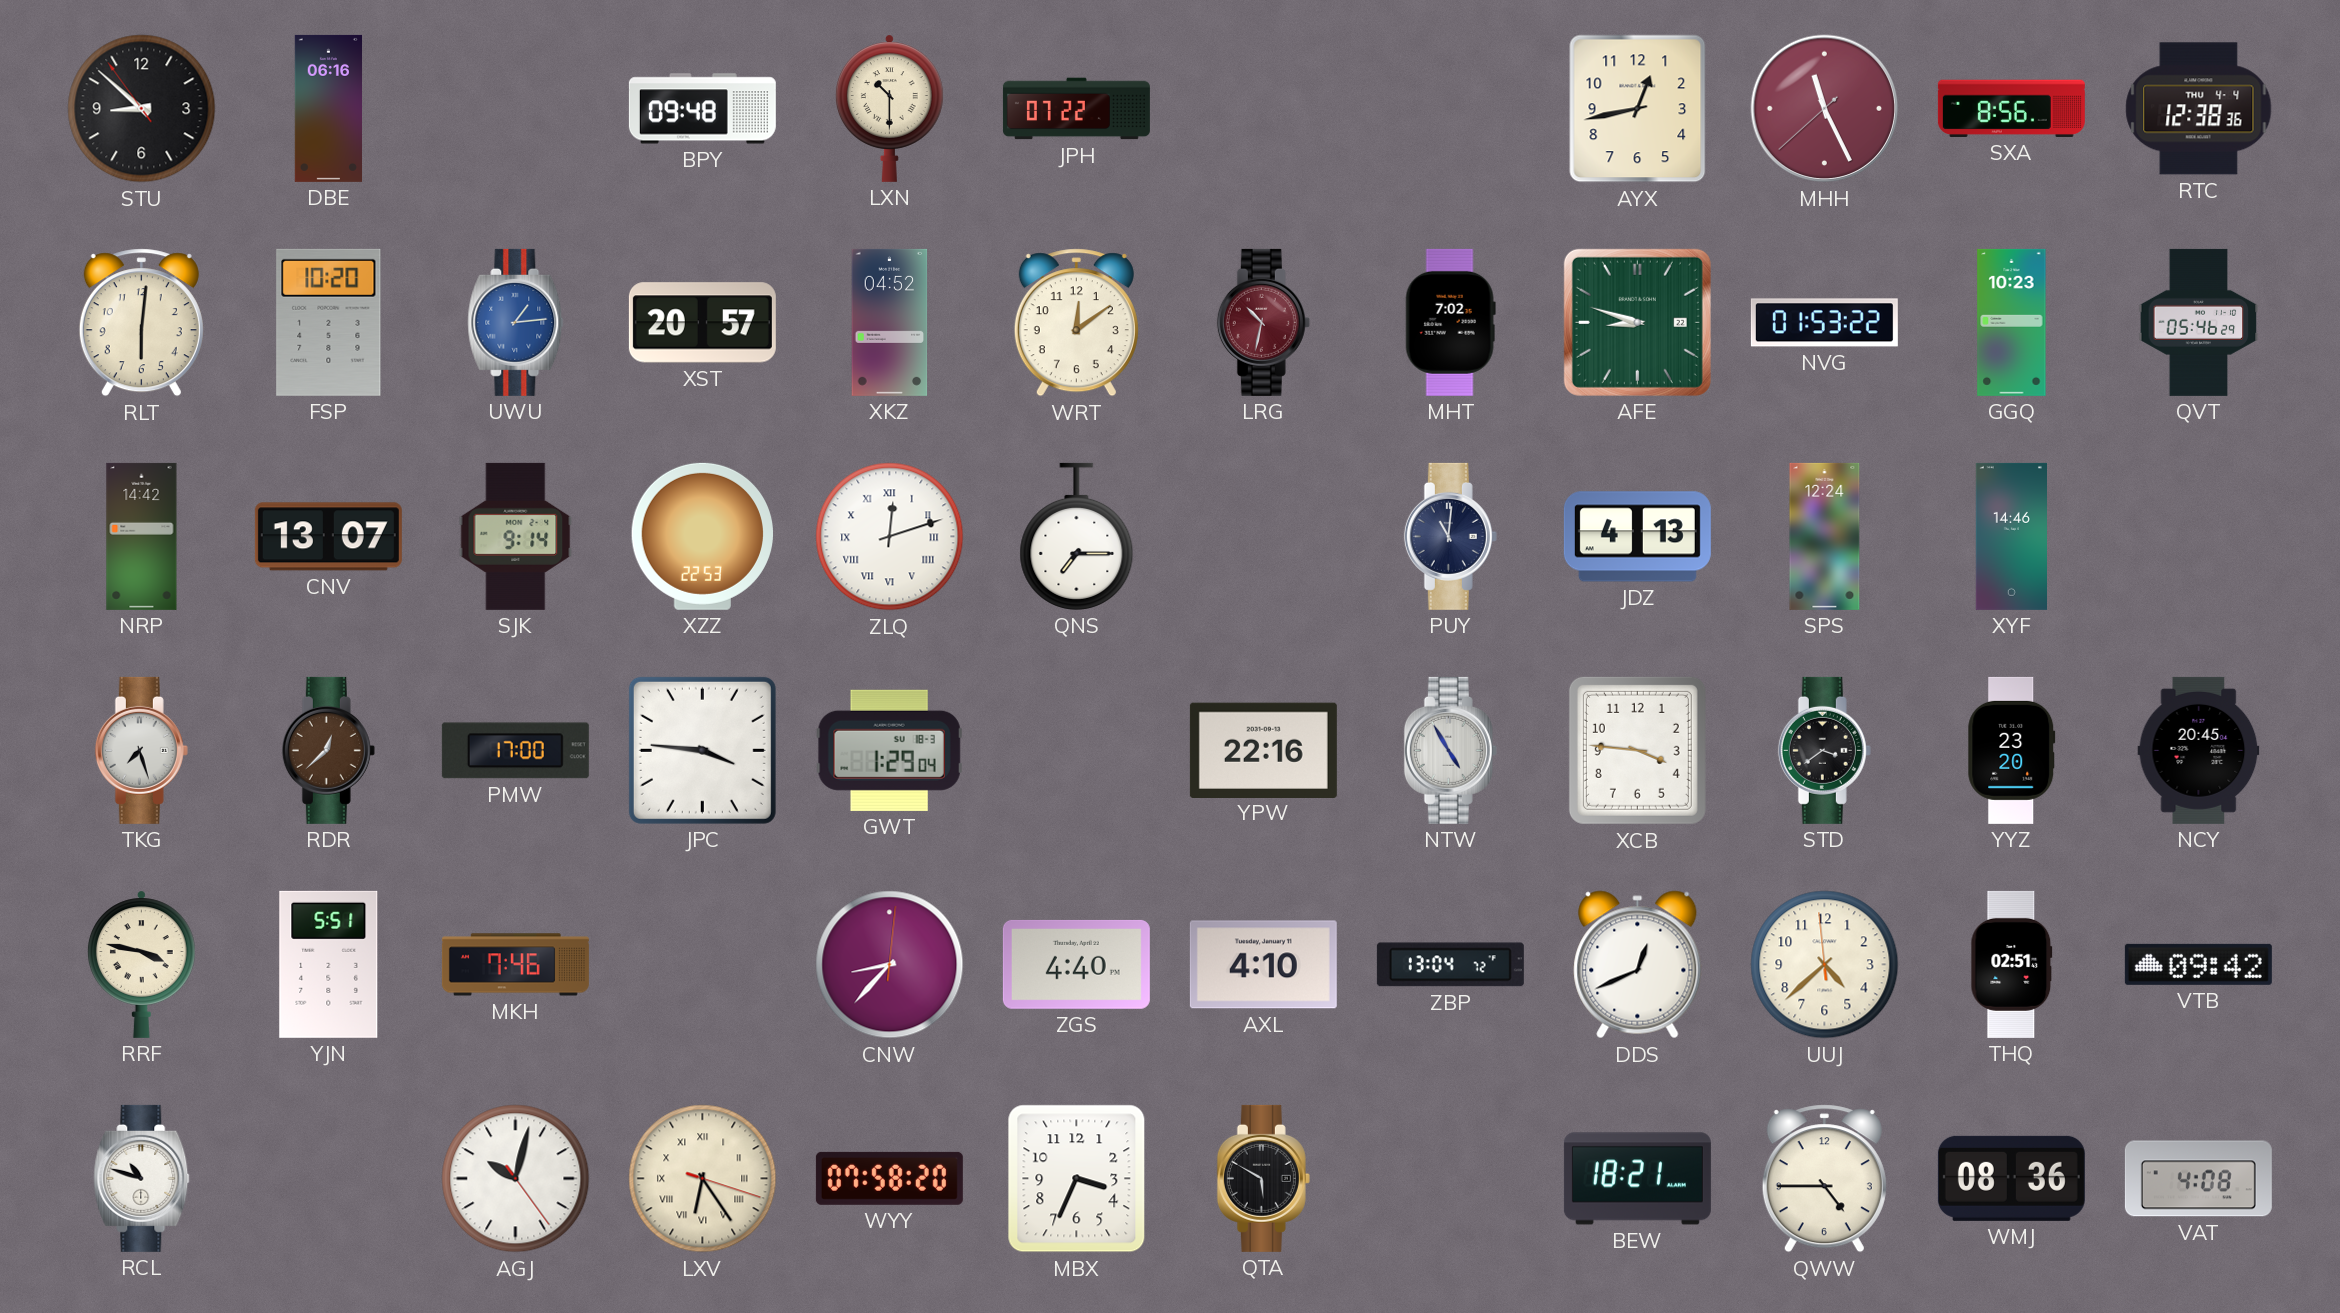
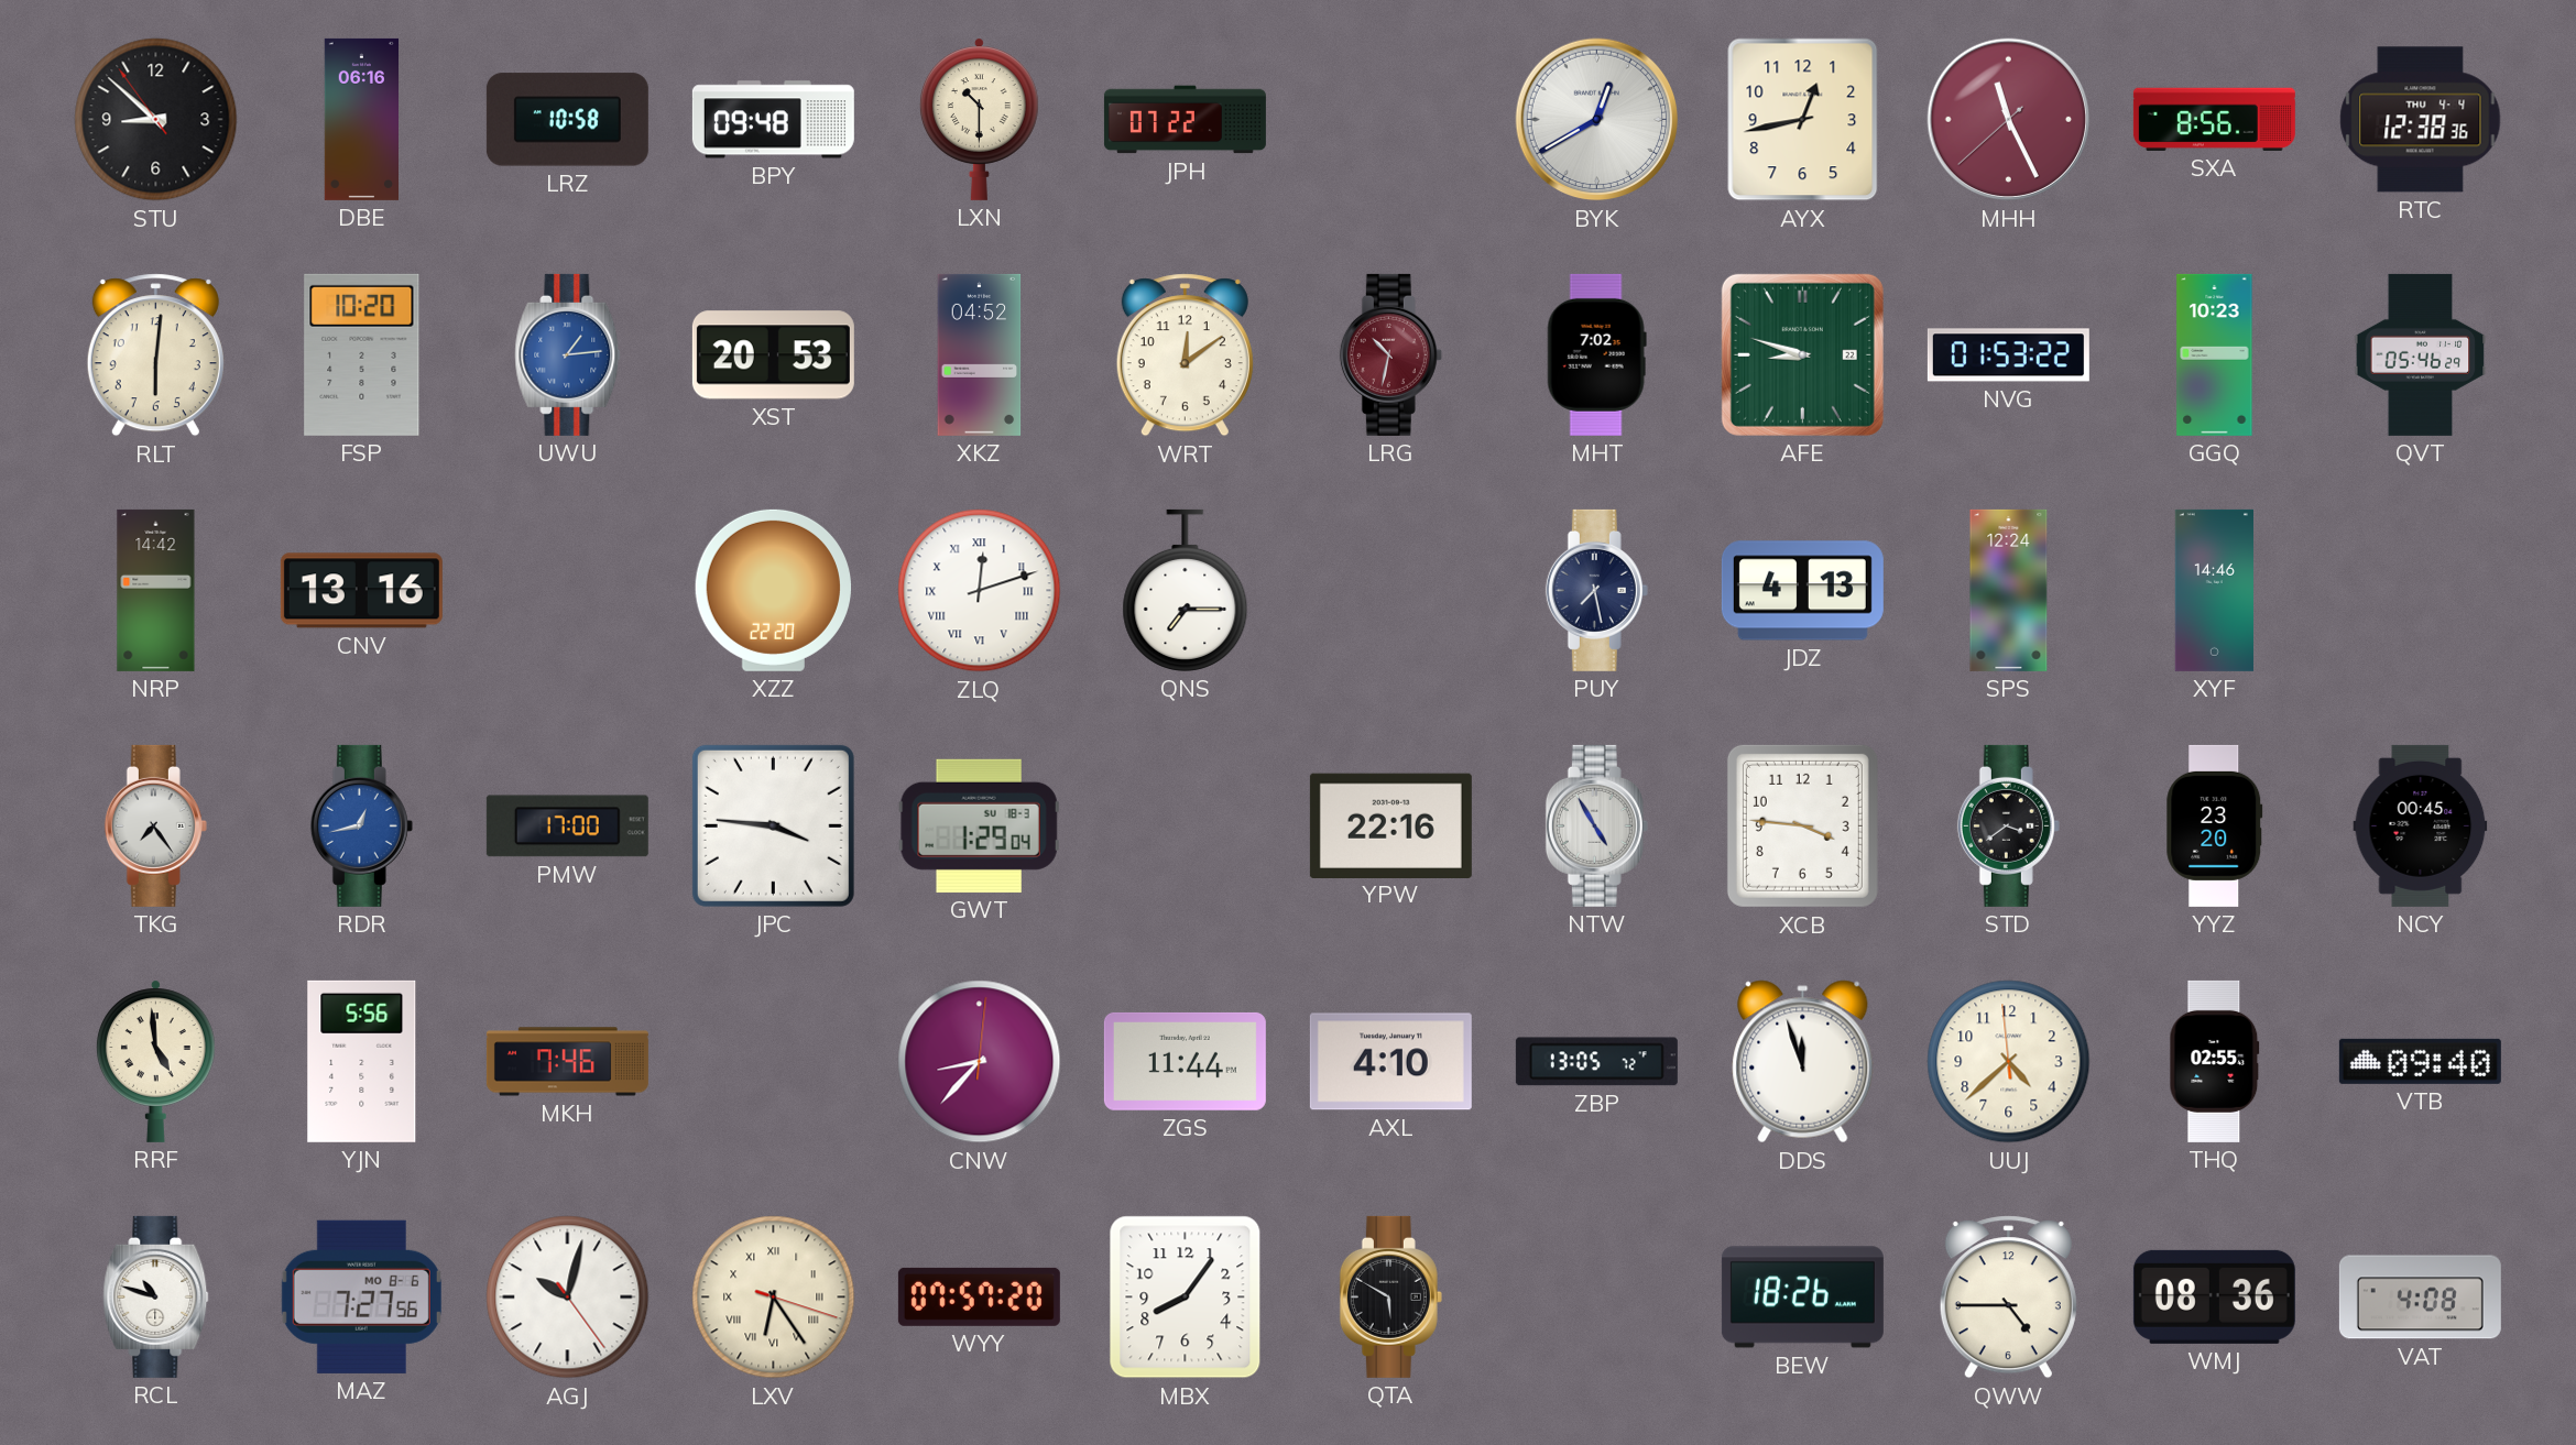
LRZ: none -> 10:58 (567, 120)
BYK: none -> 12:40 (1597, 120)
XST: 20:57 -> 20:53 (773, 355)
CNV: 13:07 -> 13:16 (361, 591)
SJK: 9:14 -> none (516, 536)
XZZ: 22:53 -> 22:20 (773, 590)
PUY: 11:01 -> 7:28 (1596, 590)
TKG: 7:27 -> 7:24 (155, 825)
RDR: 12:38 -> 12:43 (361, 825)
RDR dial: brown -> blue (361, 825)
NCY: 20:45 -> 00:45 (2421, 825)
RRF: 3:47 -> 4:59 (155, 1061)
YJN: 5:51 -> 5:56 (362, 1061)
ZGS: 4:40 -> 11:44 (1185, 1061)
ZBP: 13:04 -> 13:05 (1596, 1062)
DDS: 12:41 -> 11:57 (1803, 1062)
THQ: 02:51 -> 02:55 (2215, 1061)
VTB: 09:42 -> 09:40 (2420, 1061)
MAZ: none -> 7:27 (361, 1296)
WYY: 07:58 -> 07:57 (979, 1296)
MBX: 3:34 -> 8:06 (1186, 1298)
BEW: 18:21 -> 18:26 (1802, 1298)
